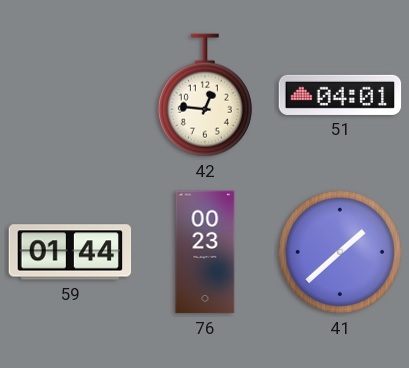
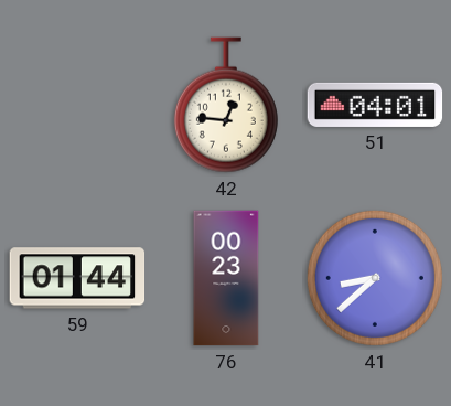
41: 1:38 -> 8:38 (375, 278)
